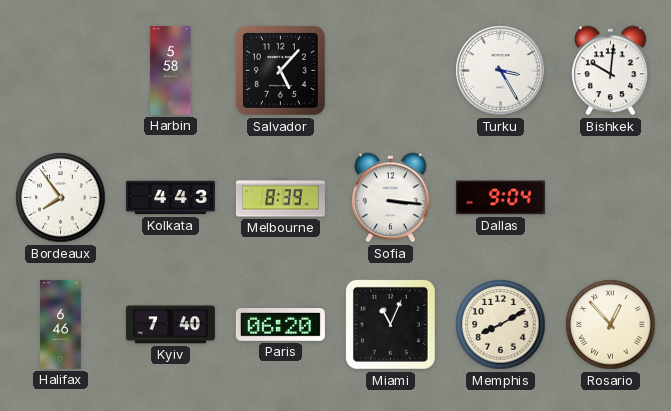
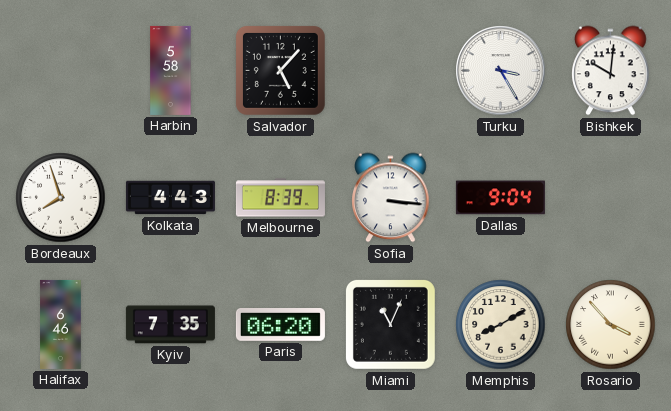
Bordeaux: 7:54 -> 7:57 (61, 198)
Kyiv: 7:40 -> 7:35 (170, 325)
Rosario: 12:53 -> 3:53 (611, 325)
